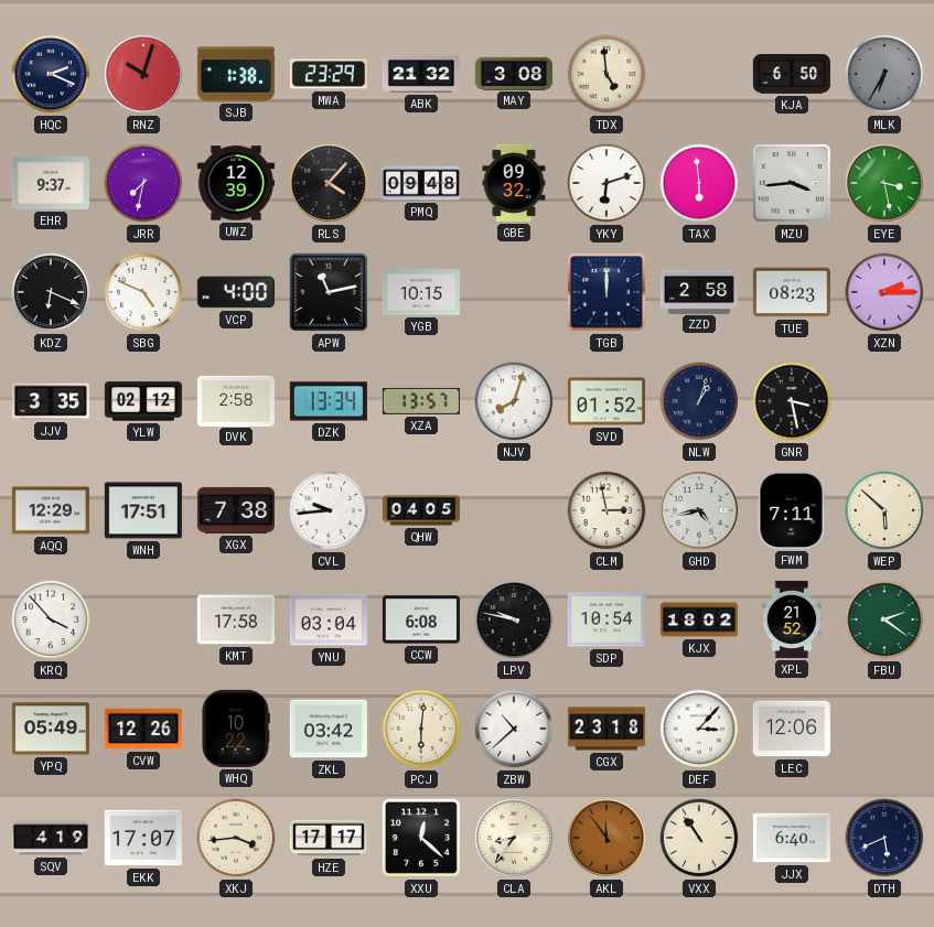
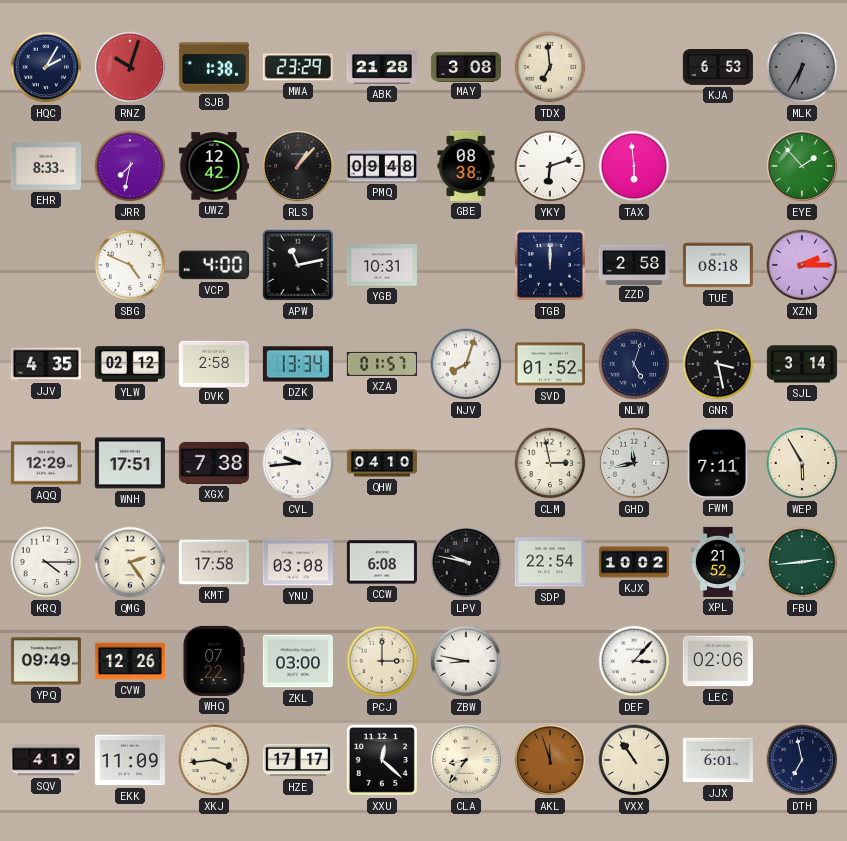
HQC: 2:19 -> 2:05 (46, 67)
ABK: 21:32 -> 21:28 (382, 67)
TDX: 4:59 -> 6:59 (550, 67)
KJA: 6:50 -> 6:53 (718, 68)
EHR: 9:37 -> 8:33 (46, 167)
UWZ: 12:39 -> 12:42 (214, 166)
RLS: 4:07 -> 1:07 (298, 166)
GBE: 09:32 -> 08:38 (466, 166)
MZU: 3:44 -> none (792, 183)
EYE: 3:28 -> 1:53 (802, 166)
KDZ: 6:19 -> none (51, 292)
YGB: 10:15 -> 10:31 (382, 265)
TUE: 08:23 -> 08:18 (718, 265)
JJV: 3:35 -> 4:35 (46, 364)
XZA: 13:57 -> 01:57 (382, 364)
NLW: 1:03 -> 5:03 (634, 364)
SJL: none -> 3:14 (802, 364)
QHW: 04:05 -> 04:10 (382, 463)
GHD: 4:43 -> 11:43 (634, 463)
WEP: 5:52 -> 5:55 (802, 463)
KRQ: 3:53 -> 4:15 (46, 562)
QMG: none -> 2:24 (130, 562)
YNU: 03:04 -> 03:08 (298, 562)
SDP: 10:54 -> 22:54 (550, 562)
KJX: 18:02 -> 10:02 (634, 562)
FBU: 2:21 -> 2:44 (802, 562)
YPQ: 05:49 -> 09:49 (46, 661)
WHQ: 10:22 -> 07:22 (213, 661)
ZKL: 03:42 -> 03:00 (298, 661)
PCJ: 6:01 -> 3:00 (382, 661)
ZBW: 10:38 -> 8:47 (466, 661)
CGX: 23:18 -> none (606, 729)
LEC: 12:06 -> 02:06 (718, 661)
EKK: 17:07 -> 11:09 (130, 760)
AKL: 11:54 -> 11:57 (550, 760)
JJX: 6:40 -> 6:01 (718, 760)
DTH: 5:41 -> 6:58 (802, 760)
